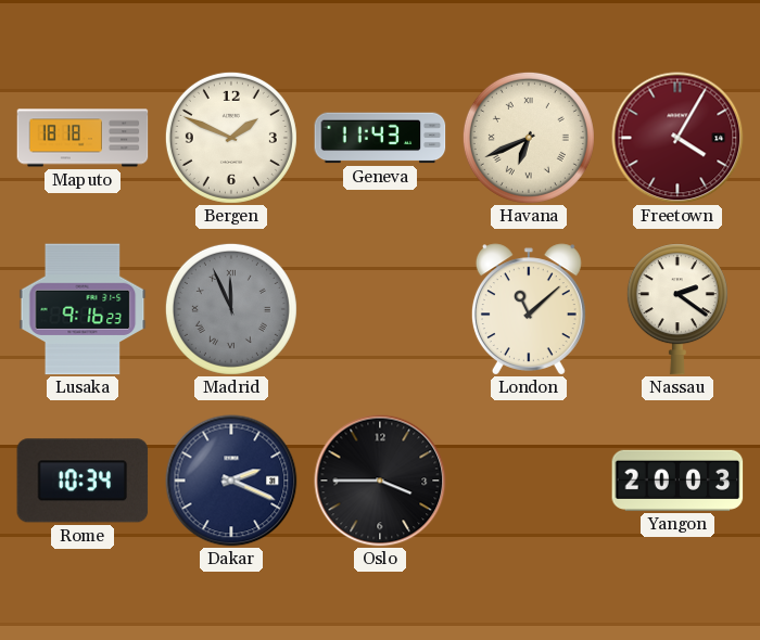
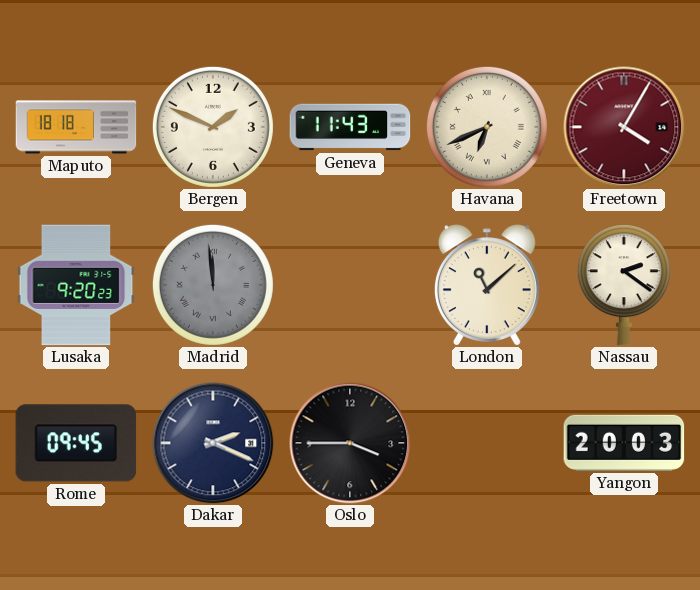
Lusaka: 9:16 -> 9:20 (76, 285)
Madrid: 11:56 -> 11:59 (213, 285)
Rome: 10:34 -> 09:45 (76, 443)
